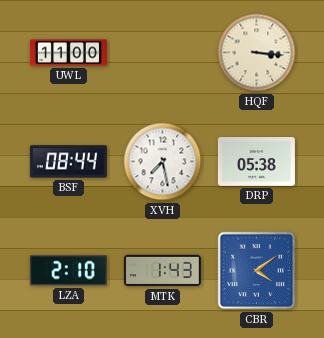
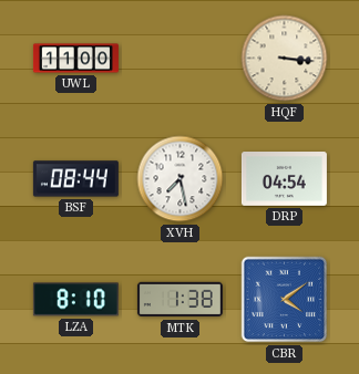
DRP: 05:38 -> 04:54 (284, 179)
LZA: 2:10 -> 8:10 (75, 300)
MTK: 1:43 -> 1:38 (179, 300)
